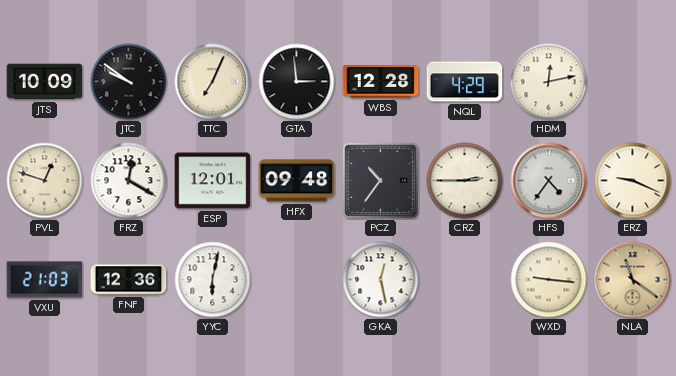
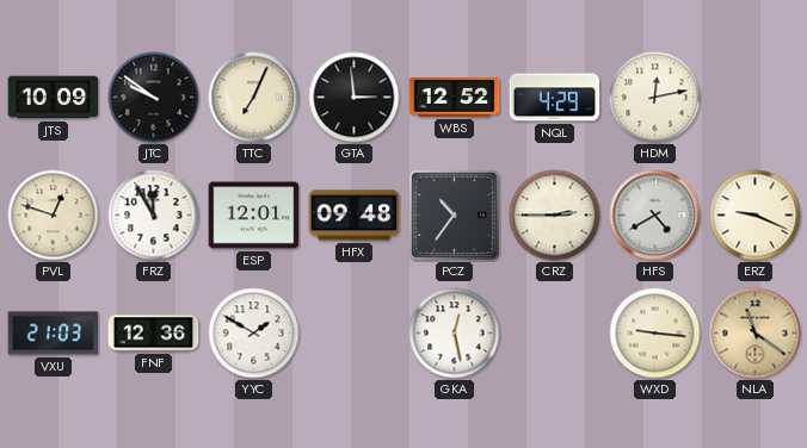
WBS: 12:28 -> 12:52 (455, 98)
FRZ: 12:20 -> 11:55 (154, 216)
HFS: 4:36 -> 4:40 (655, 216)
YYC: 6:02 -> 1:50 (254, 334)
